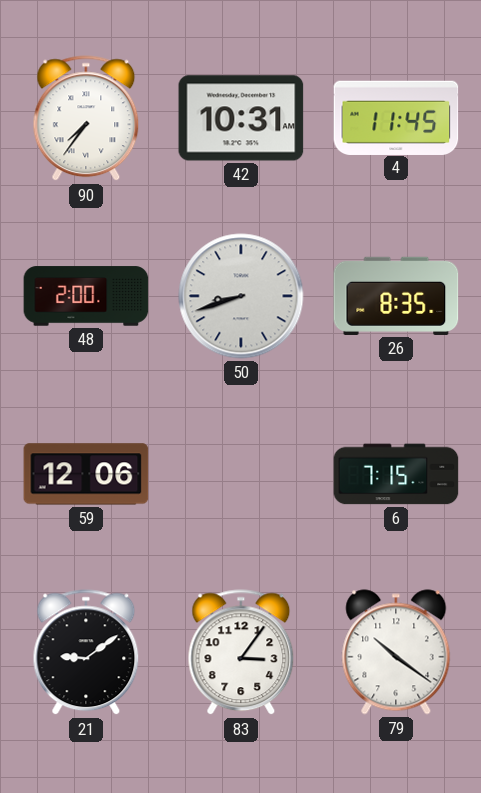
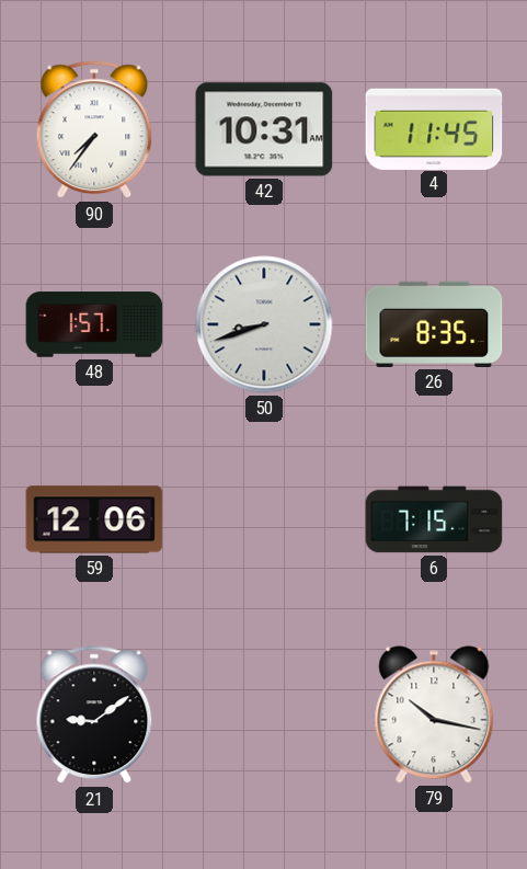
48: 2:00 -> 1:57 (94, 324)
83: 3:06 -> none (241, 653)
79: 10:21 -> 10:17 (434, 714)
